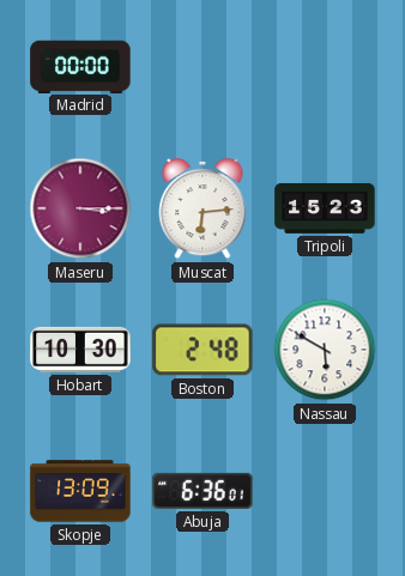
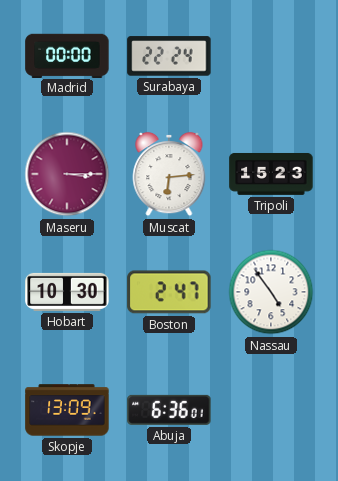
Surabaya: none -> 22:24 (169, 56)
Boston: 2:48 -> 2:47 (169, 292)
Nassau: 5:50 -> 4:54 (271, 292)
